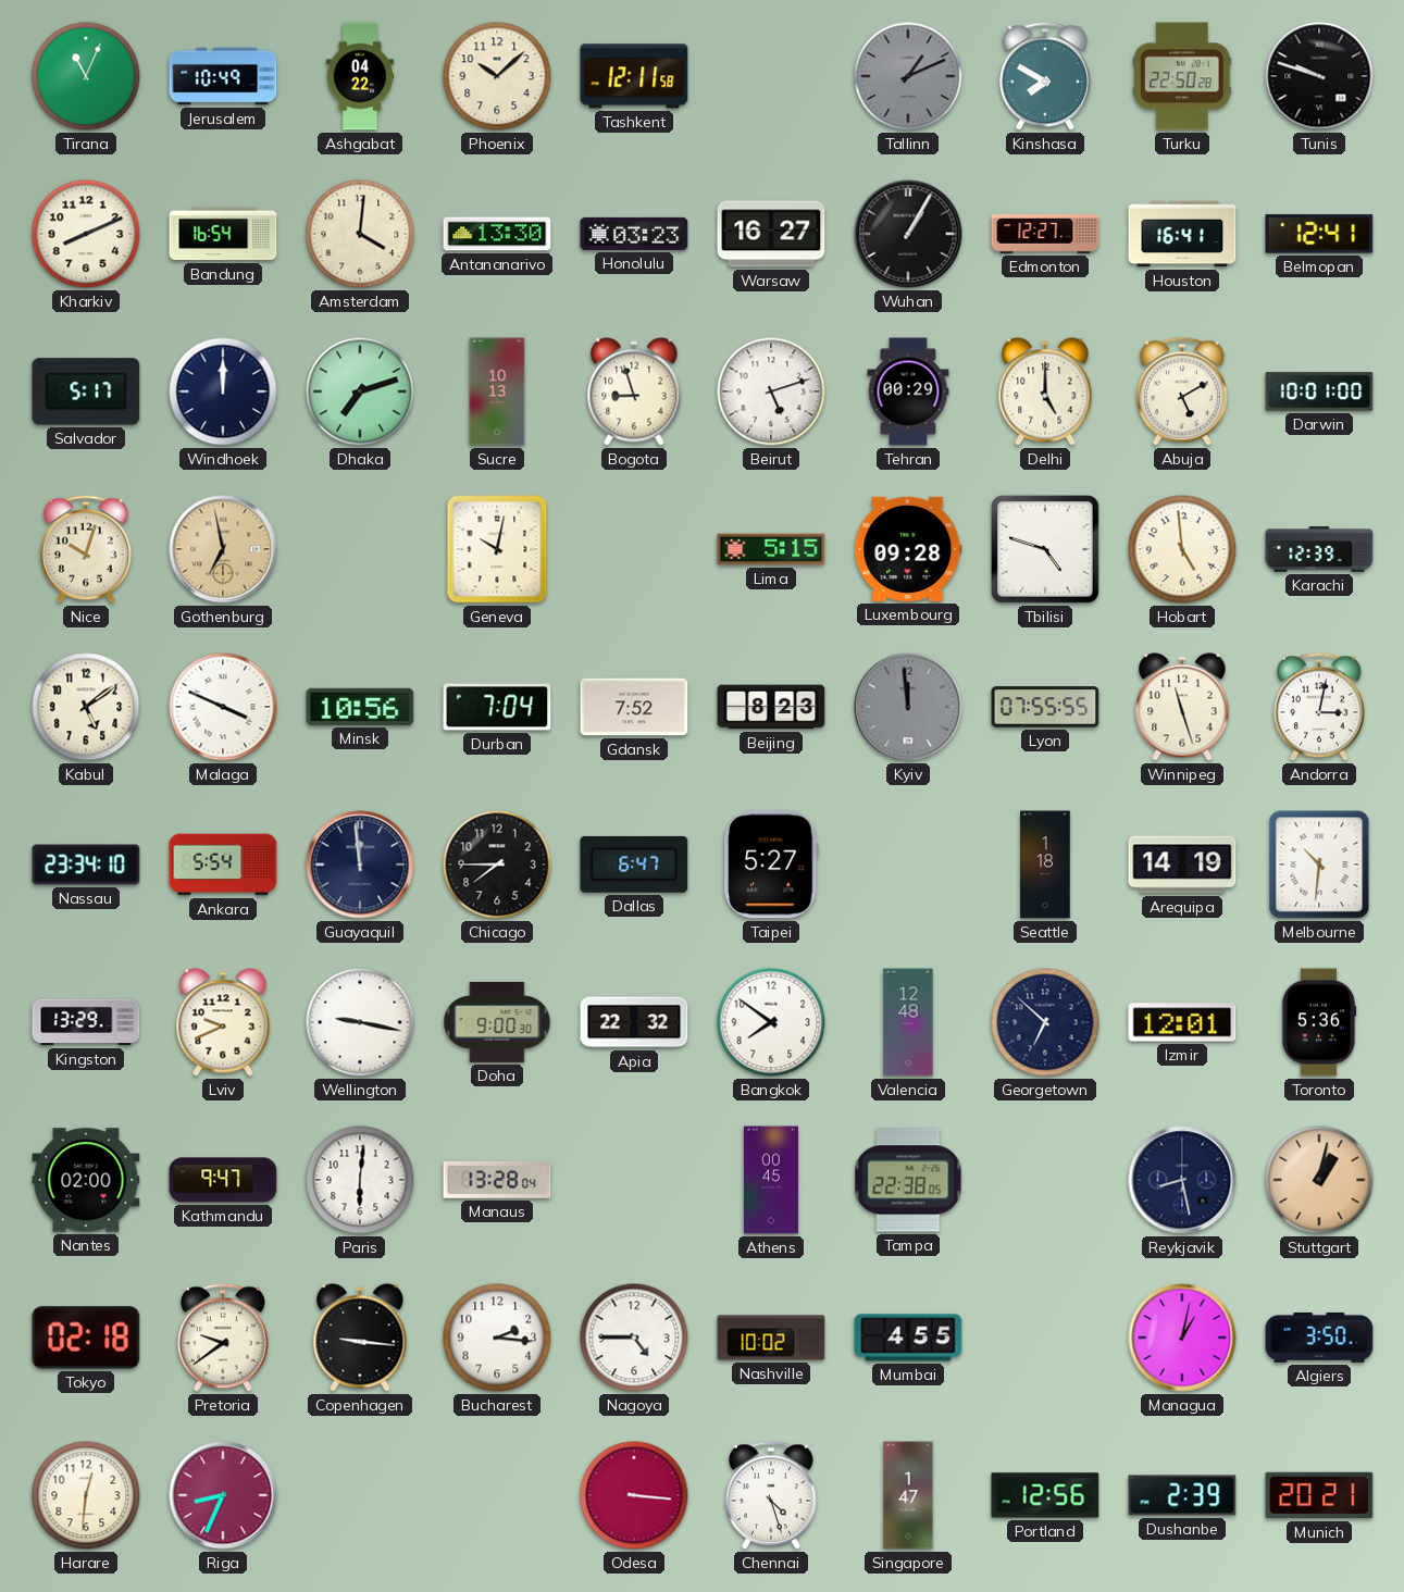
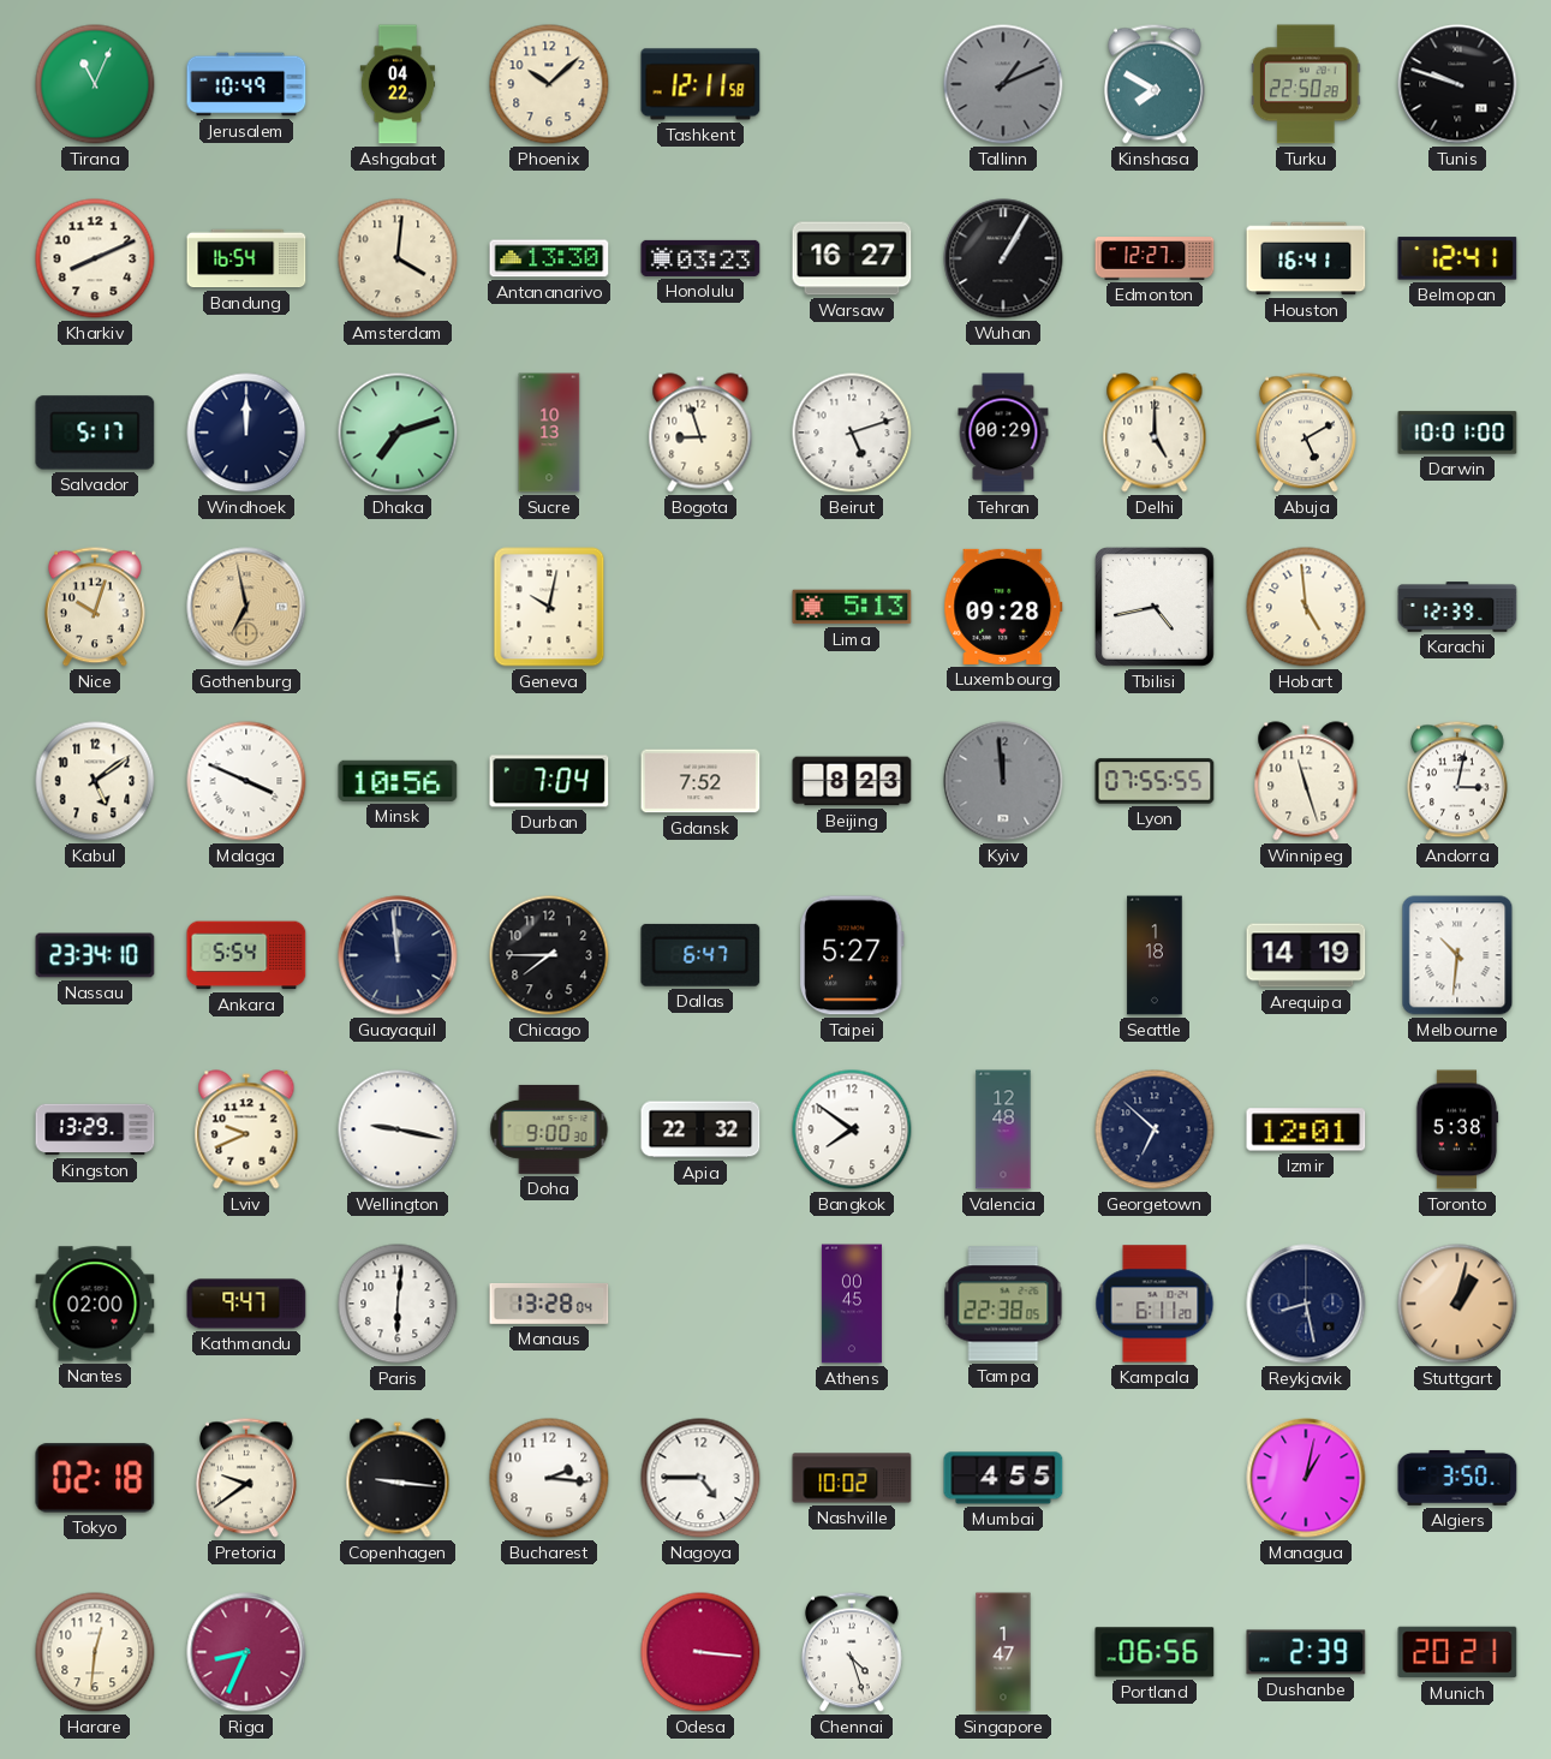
Lima: 5:15 -> 5:13 (852, 607)
Tbilisi: 4:48 -> 4:43 (1155, 607)
Toronto: 5:36 -> 5:38 (1457, 1129)
Kampala: none -> 6:11 (1155, 1304)
Portland: 12:56 -> 06:56 (1155, 1652)
